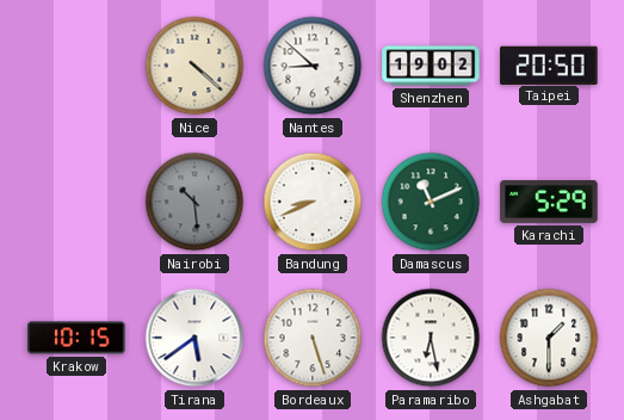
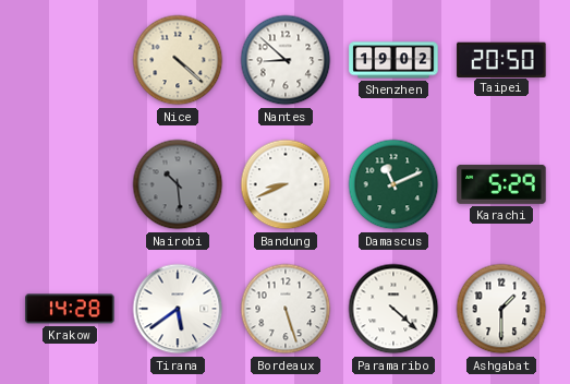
Krakow: 10:15 -> 14:28 (70, 309)
Paramaribo: 6:28 -> 4:22 (393, 309)
